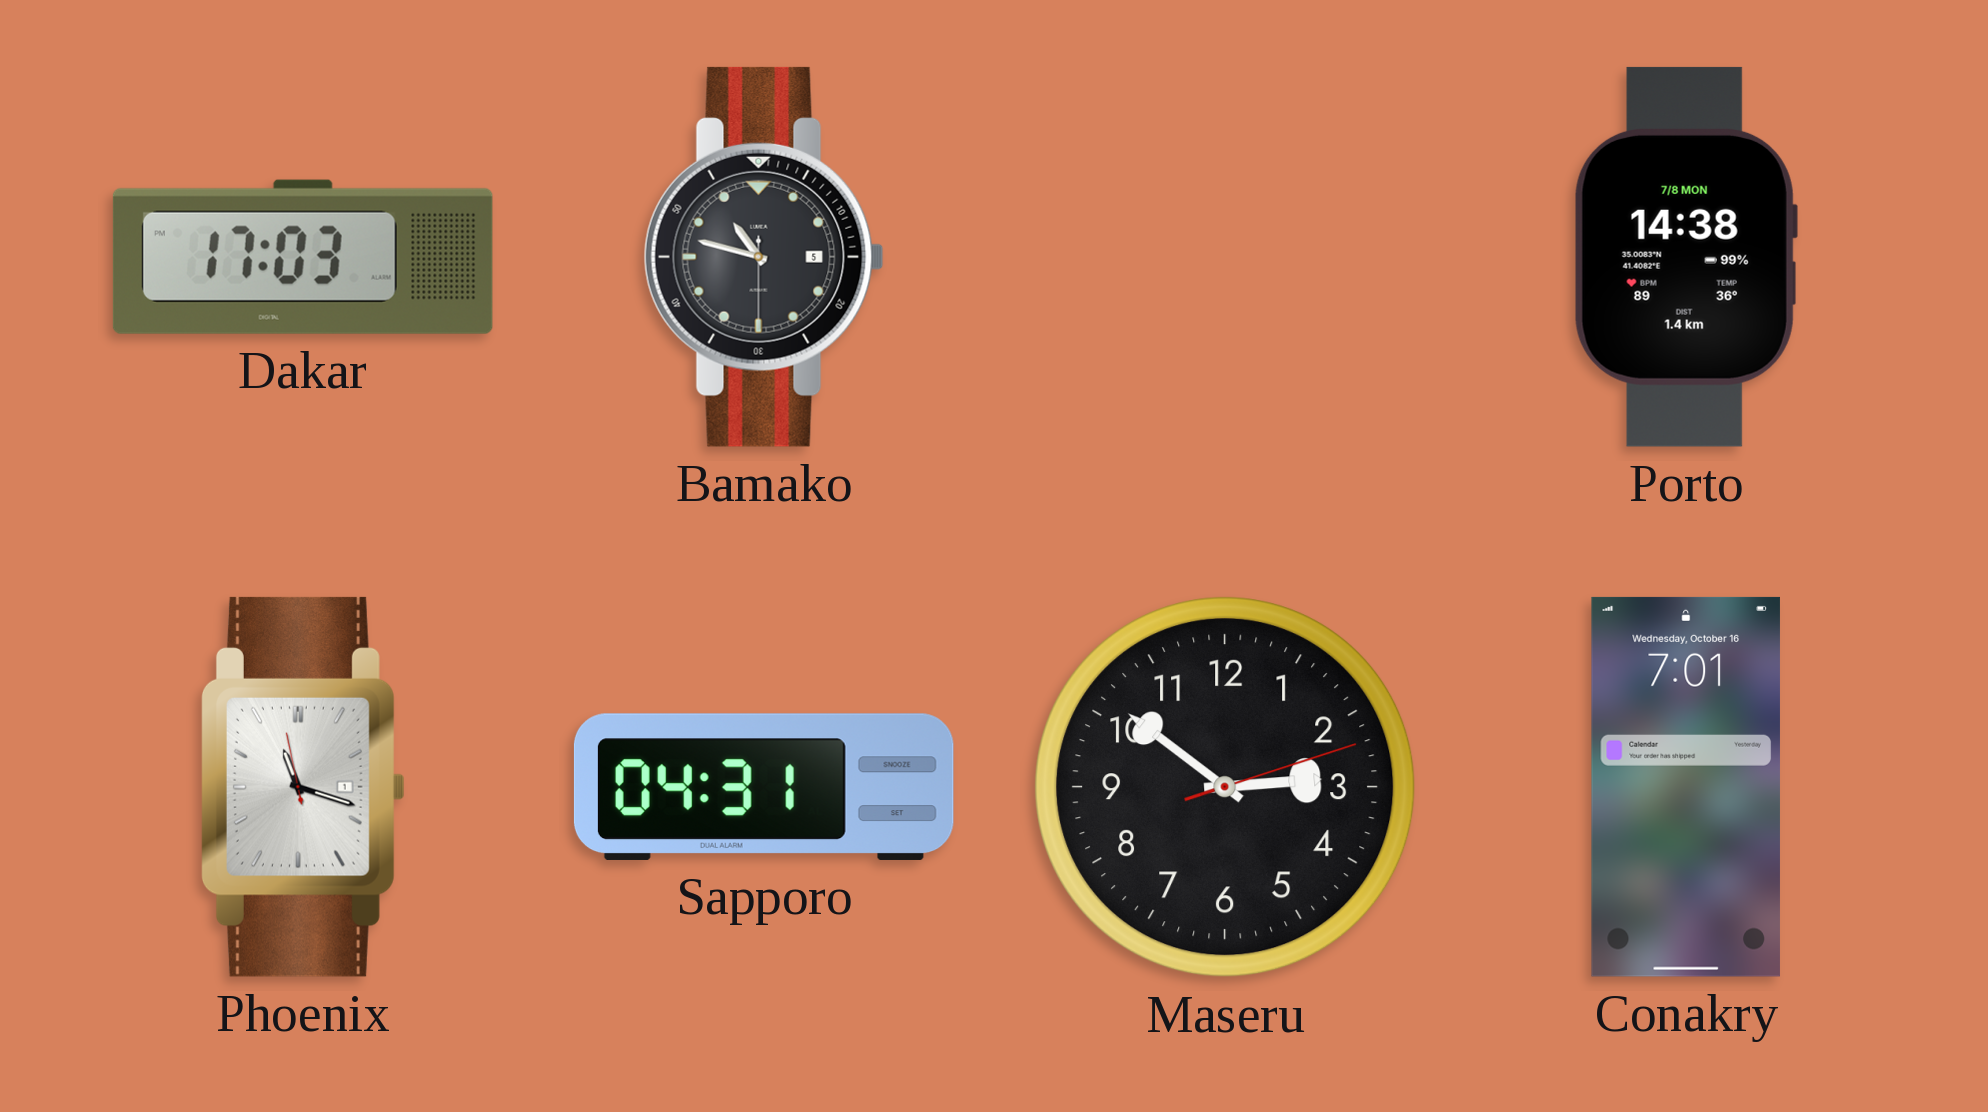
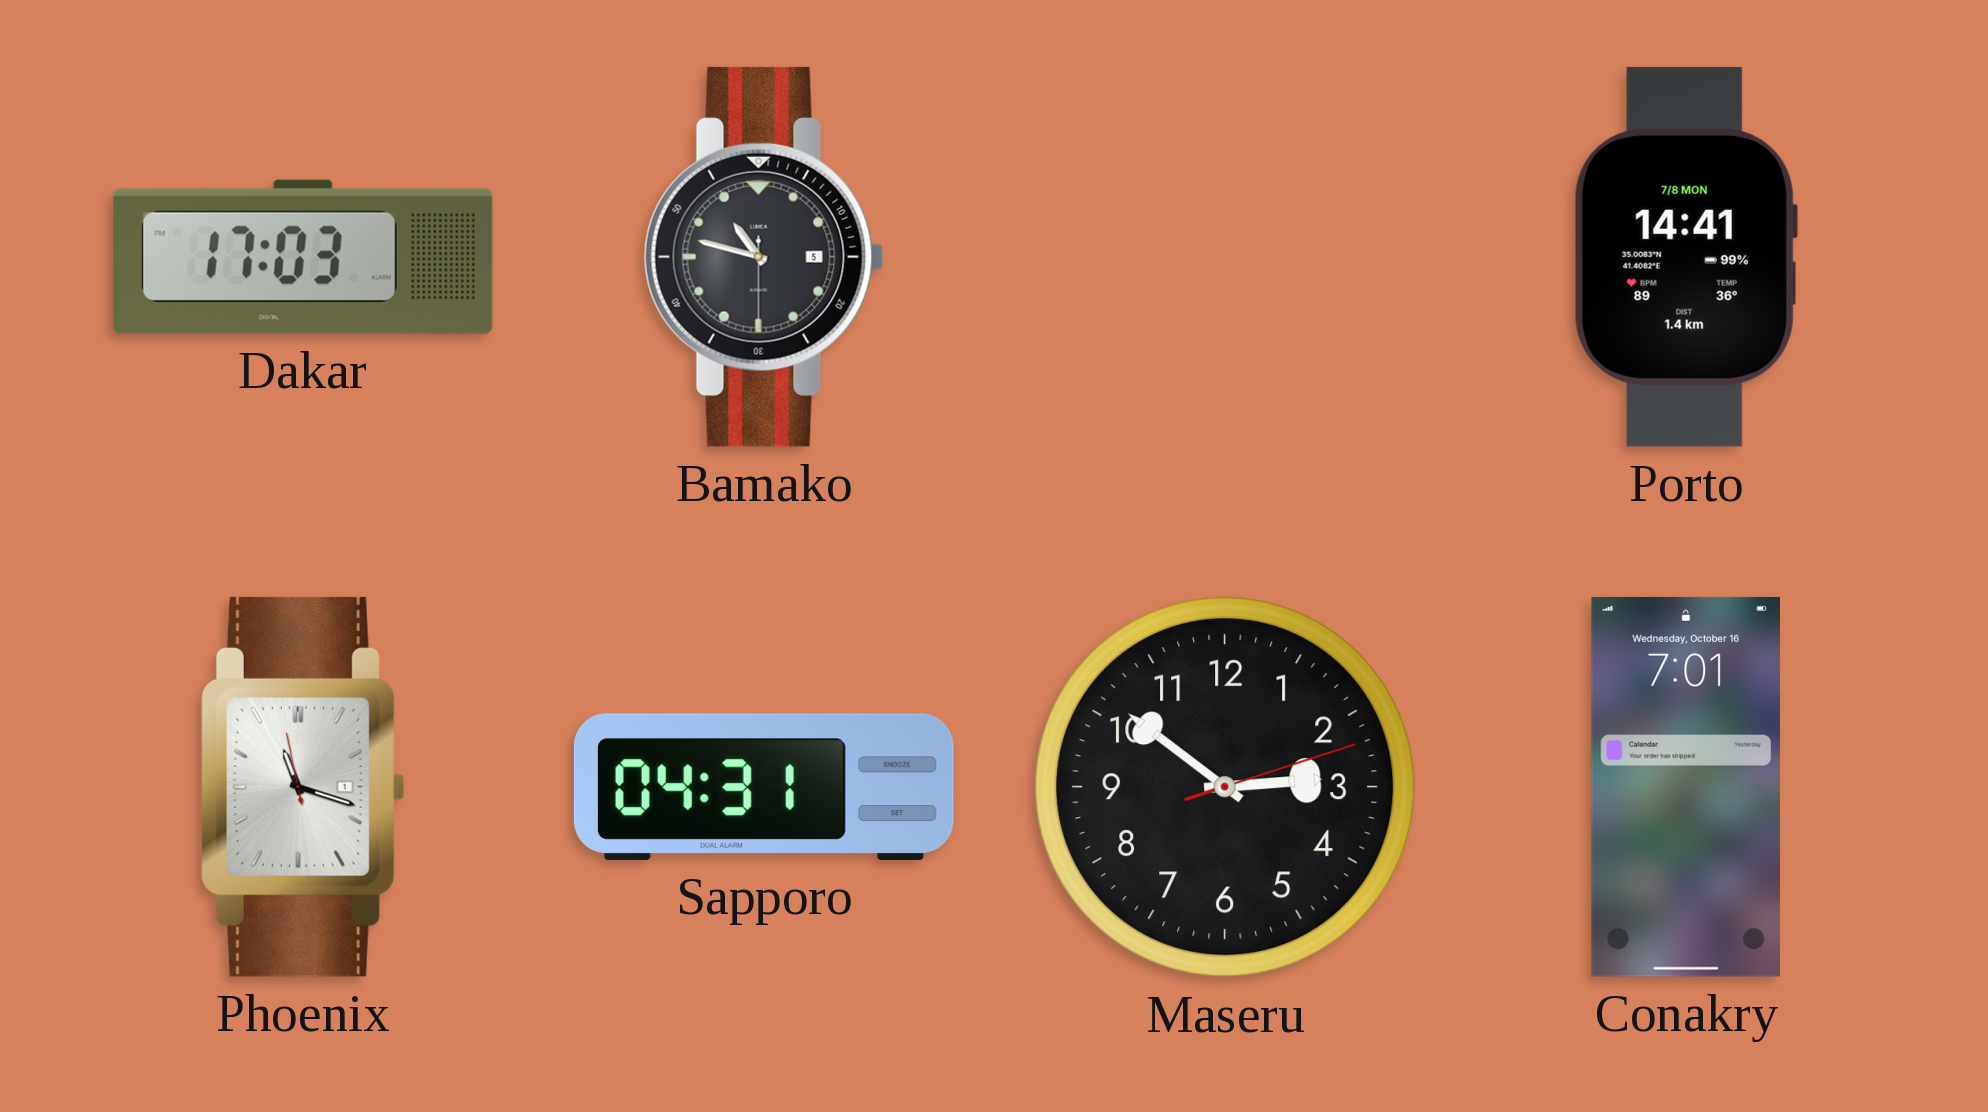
Porto: 14:38 -> 14:41 (1686, 257)
